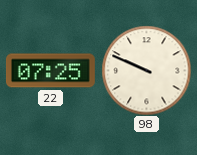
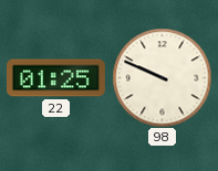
22: 07:25 -> 01:25 (55, 78)
